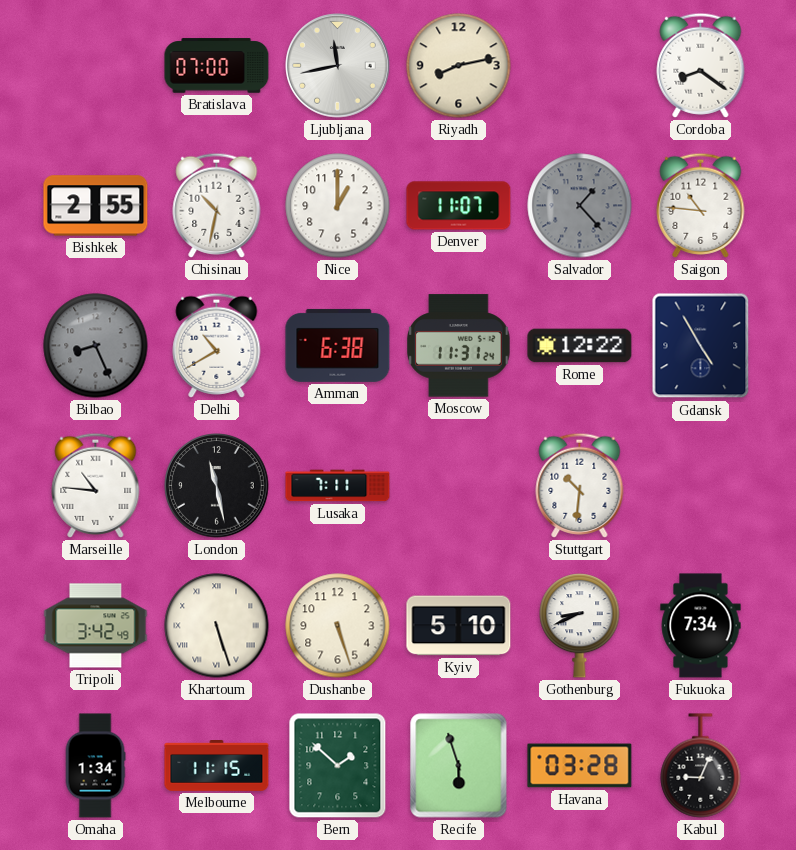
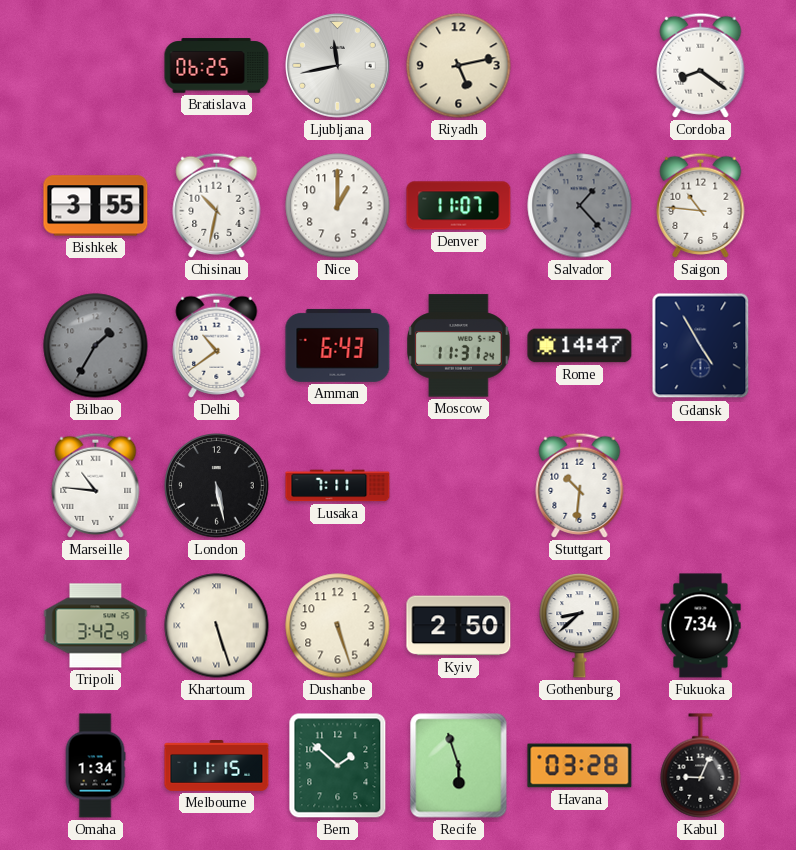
Bratislava: 07:00 -> 06:25 (217, 66)
Riyadh: 8:13 -> 5:13 (459, 66)
Bishkek: 2:55 -> 3:55 (96, 206)
Bilbao: 8:26 -> 1:35 (96, 346)
Delhi: 10:40 -> 10:39 (217, 345)
Amman: 6:38 -> 6:43 (338, 345)
Rome: 12:22 -> 14:47 (580, 346)
London: 11:28 -> 5:28 (217, 486)
Kyiv: 5:10 -> 2:50 (459, 626)
Gothenburg: 8:41 -> 8:38 (580, 625)
